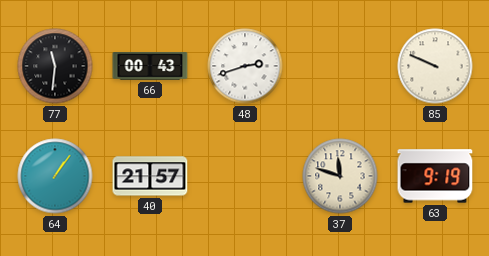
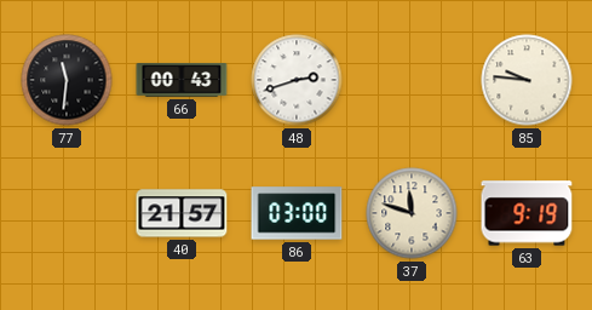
85: 9:49 -> 9:46 (527, 80)
64: 1:06 -> none (55, 176)
86: none -> 03:00 (297, 213)
